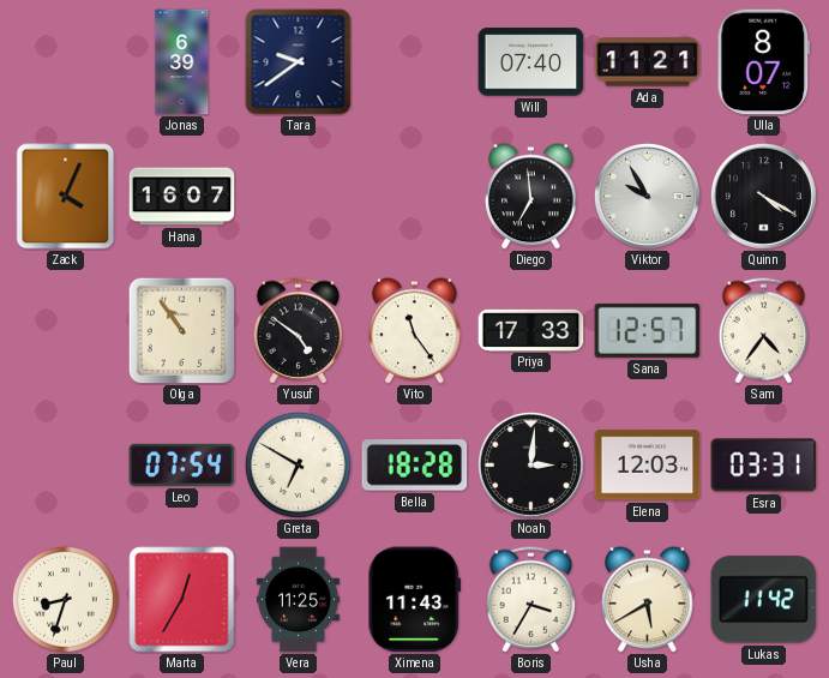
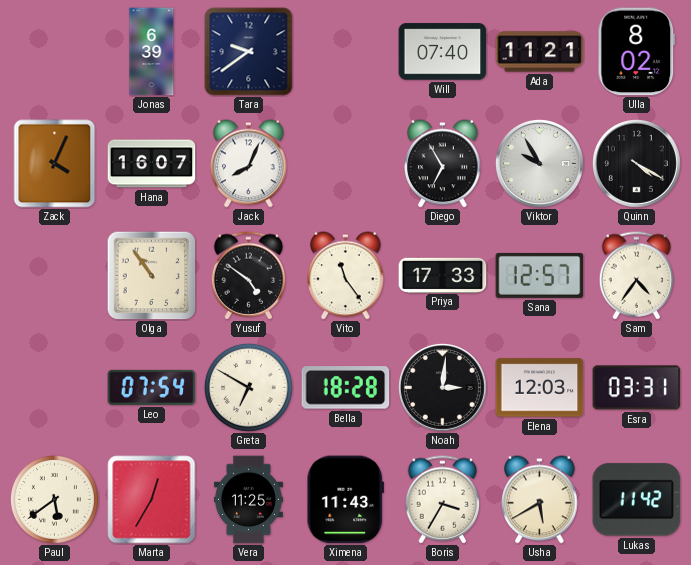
Ulla: 8:07 -> 8:02 (637, 52)
Jack: none -> 8:04 (249, 164)
Diego: 6:59 -> 6:55 (443, 164)
Paul: 8:33 -> 5:39 (54, 499)
